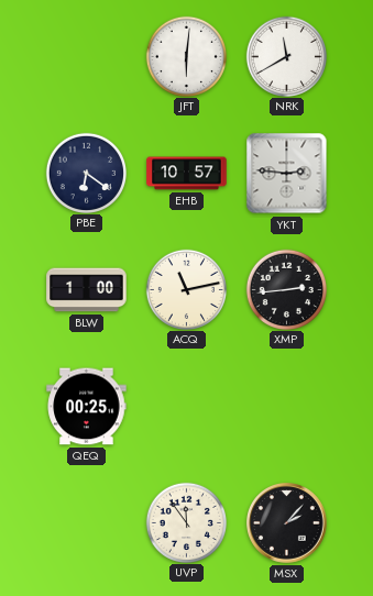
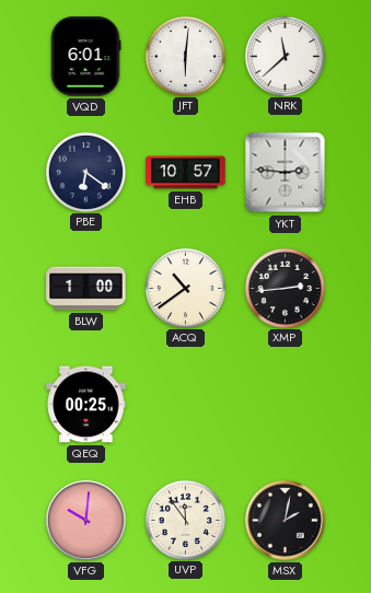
VQD: none -> 6:01 (85, 57)
NRK: 11:40 -> 11:38 (285, 56)
ACQ: 11:13 -> 10:39 (185, 288)
VFG: none -> 10:01 (86, 521)
MSX: 2:07 -> 2:02 (286, 521)
